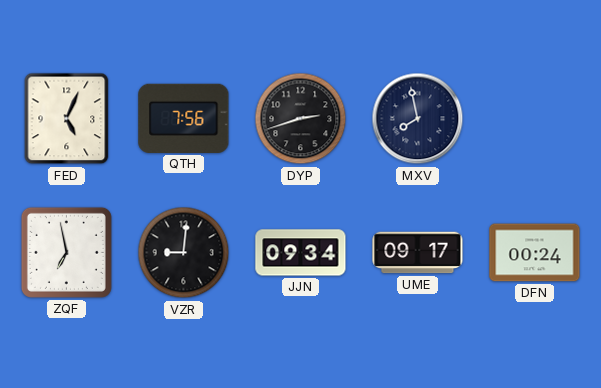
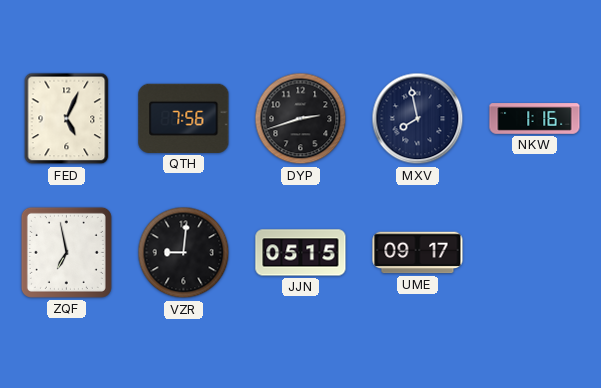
NKW: none -> 1:16 (535, 119)
JJN: 09:34 -> 05:15 (301, 253)
DFN: 00:24 -> none (535, 253)
